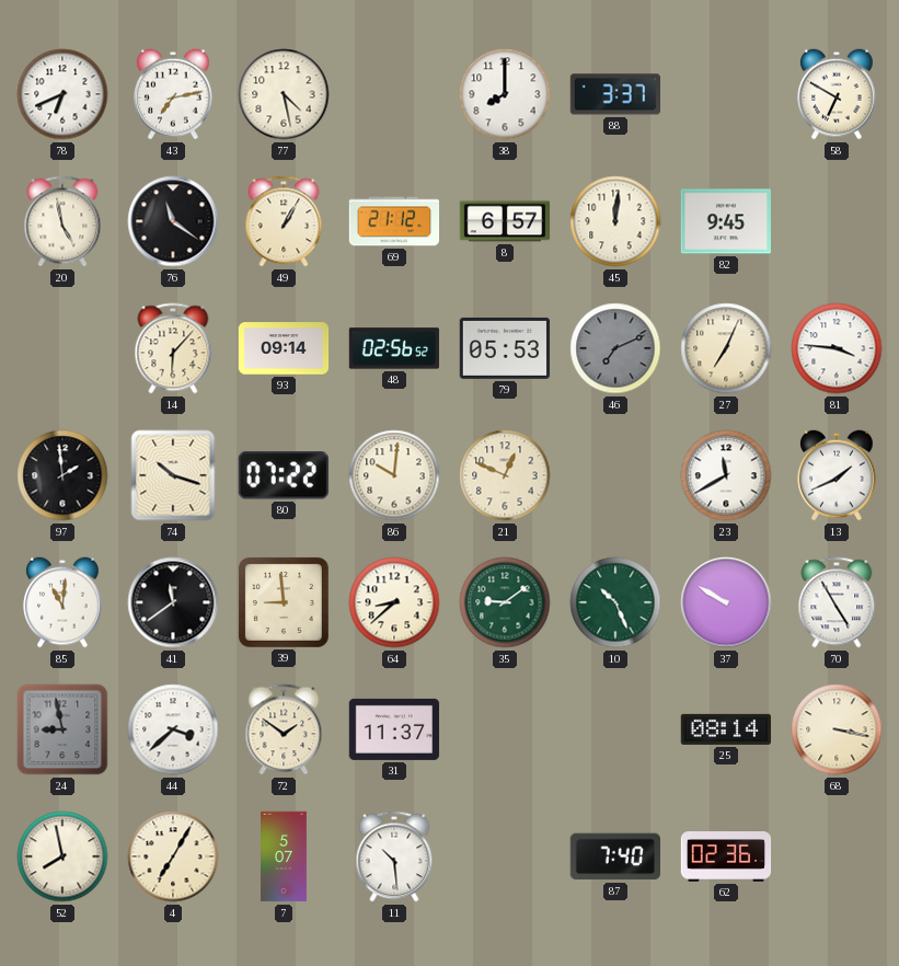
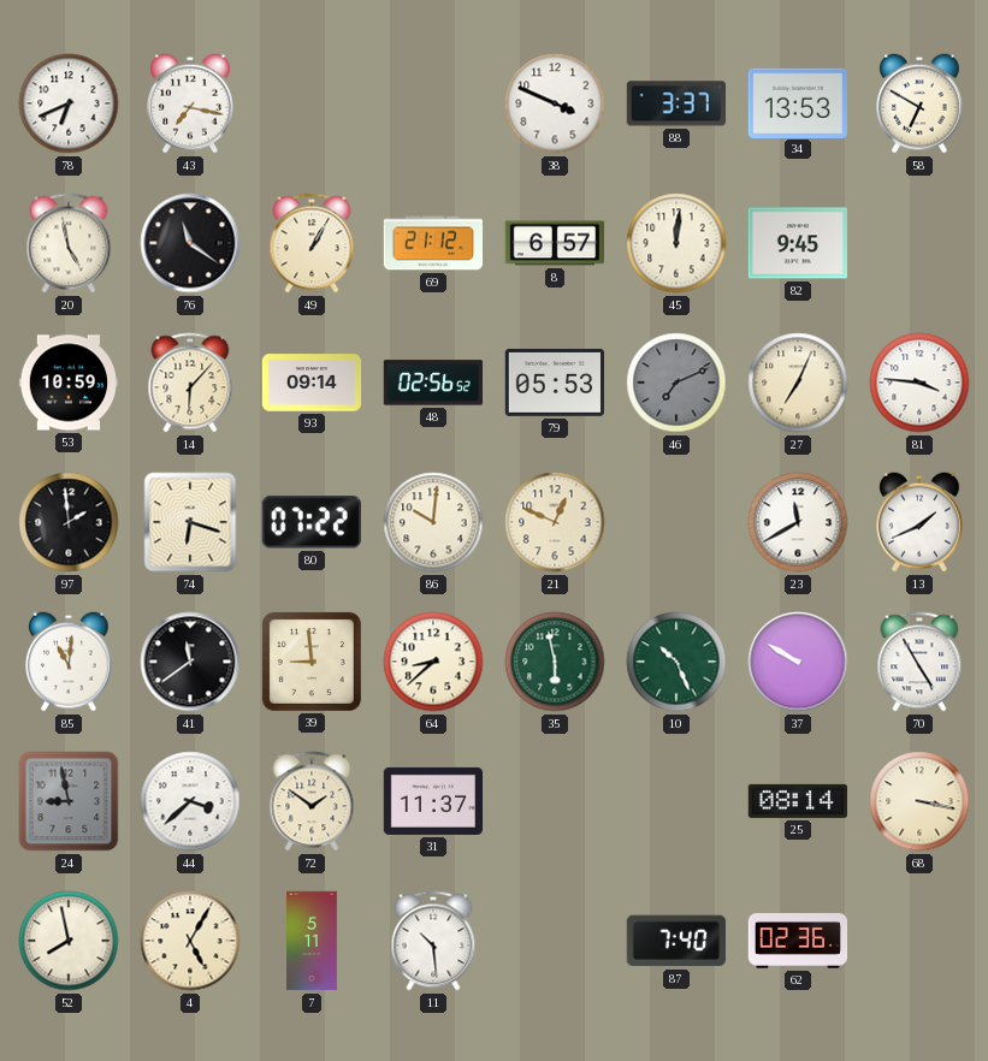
43: 7:13 -> 7:17 (191, 103)
77: 4:28 -> none (284, 94)
38: 8:00 -> 3:49 (555, 103)
34: none -> 13:53 (798, 102)
53: none -> 10:59 (69, 383)
74: 10:18 -> 6:18 (190, 522)
35: 9:09 -> 5:58 (555, 662)
4: 7:05 -> 5:05 (190, 941)
7: 5:07 -> 5:11 (313, 941)
